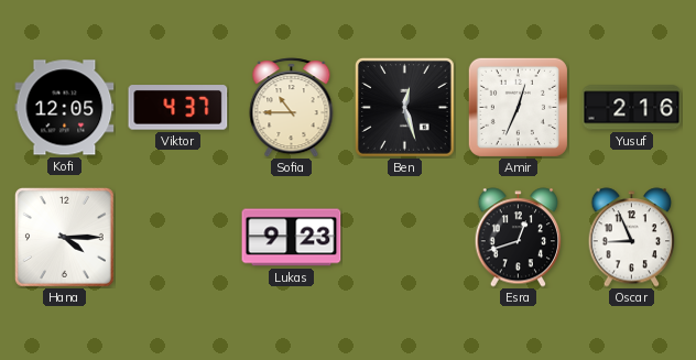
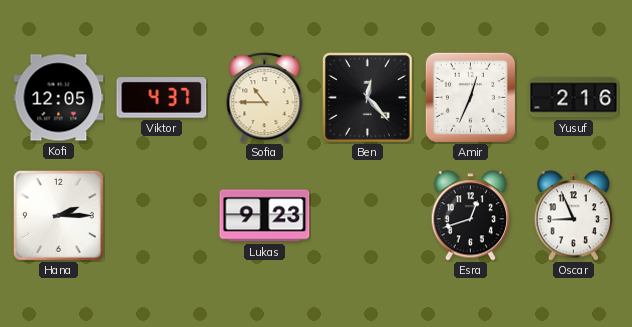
Ben: 12:27 -> 12:23 (367, 97)
Hana: 4:15 -> 2:15 (58, 215)
